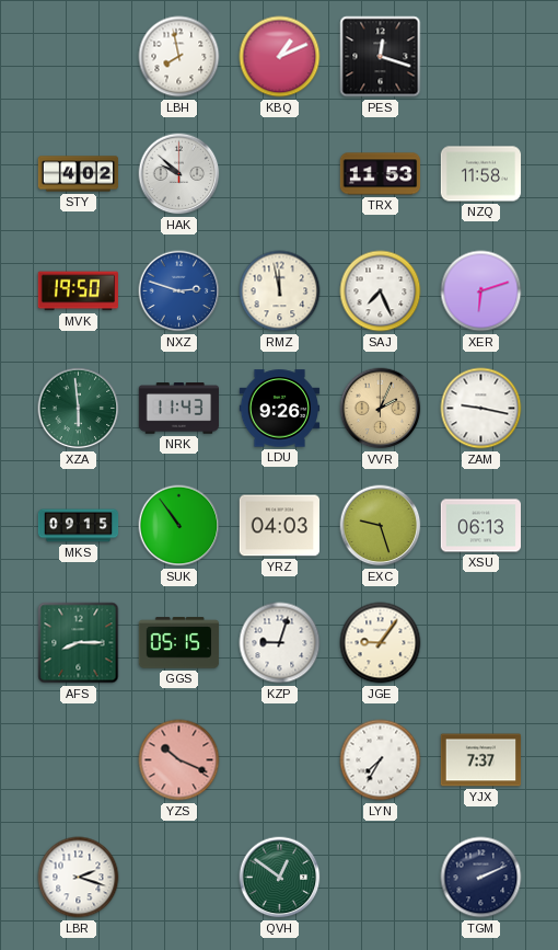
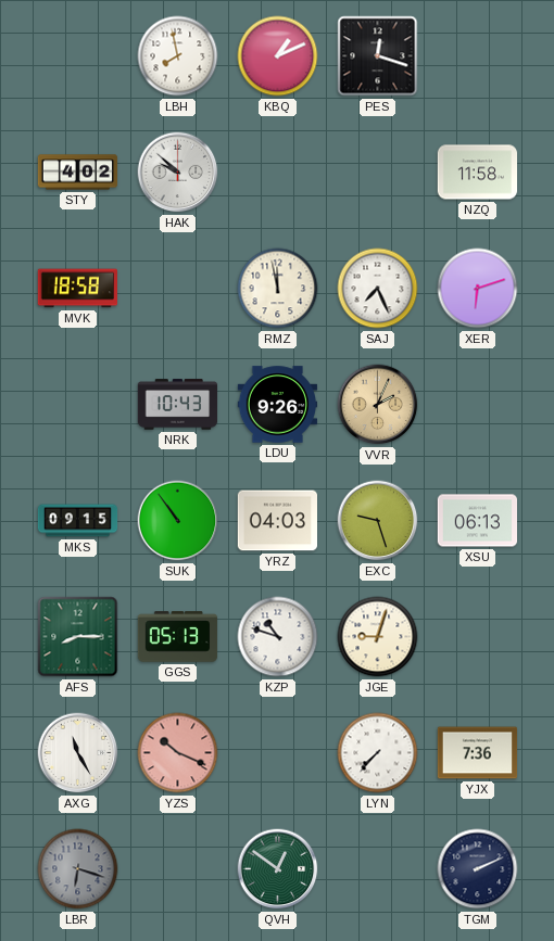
TRX: 11:53 -> none (381, 174)
MVK: 19:50 -> 18:58 (77, 289)
NXZ: 2:48 -> none (179, 291)
XZA: 5:59 -> none (79, 409)
NRK: 11:43 -> 10:43 (178, 405)
ZAM: 9:17 -> none (481, 409)
GGS: 05:15 -> 05:13 (178, 637)
KZP: 9:03 -> 10:48 (278, 637)
JGE: 9:06 -> 9:03 (378, 637)
AXG: none -> 11:25 (78, 753)
LYN: 7:35 -> 7:37 (378, 753)
YJX: 7:37 -> 7:36 (478, 753)
LBR: 2:18 -> 6:18 (78, 869)
LBR dial: white -> grey (78, 869)
